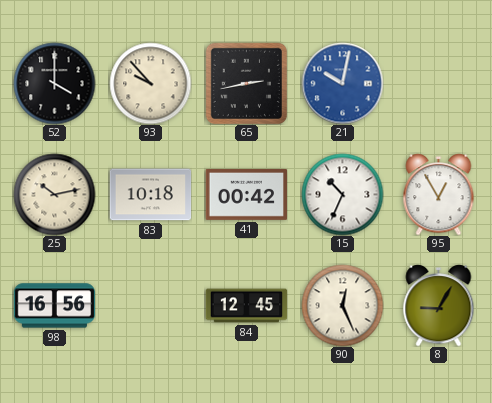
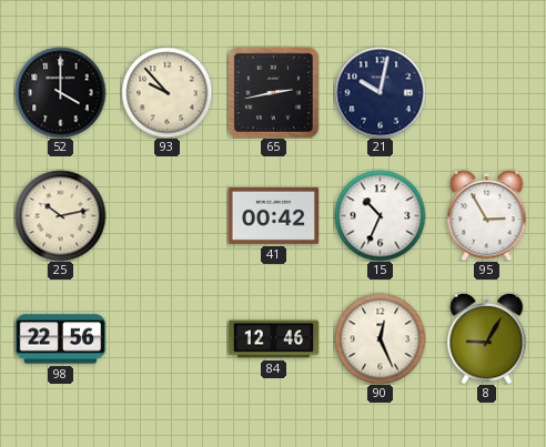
21 dial: blue -> navy (380, 92)
83: 10:18 -> none (150, 195)
95: 12:55 -> 2:55 (487, 215)
98: 16:56 -> 22:56 (60, 339)
84: 12:45 -> 12:46 (273, 339)
